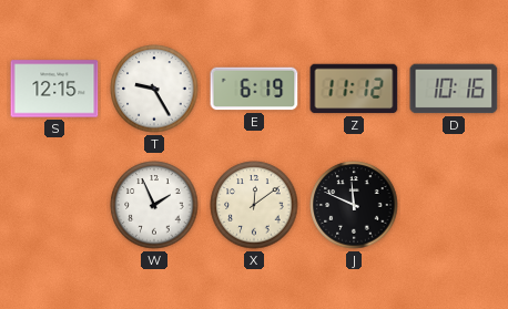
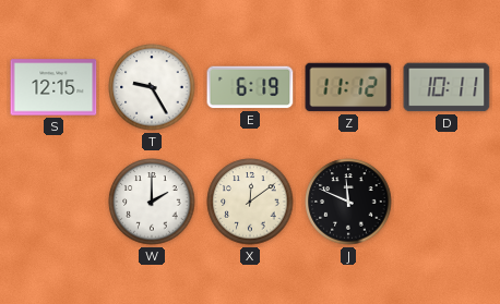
D: 10:16 -> 10:11 (447, 87)
W: 1:56 -> 2:00 (152, 202)
